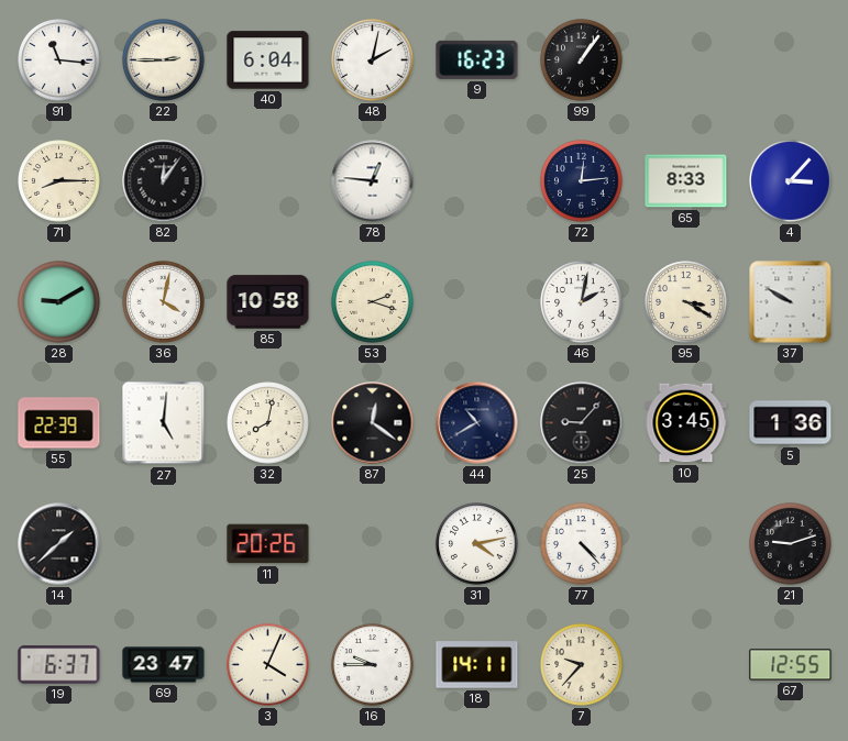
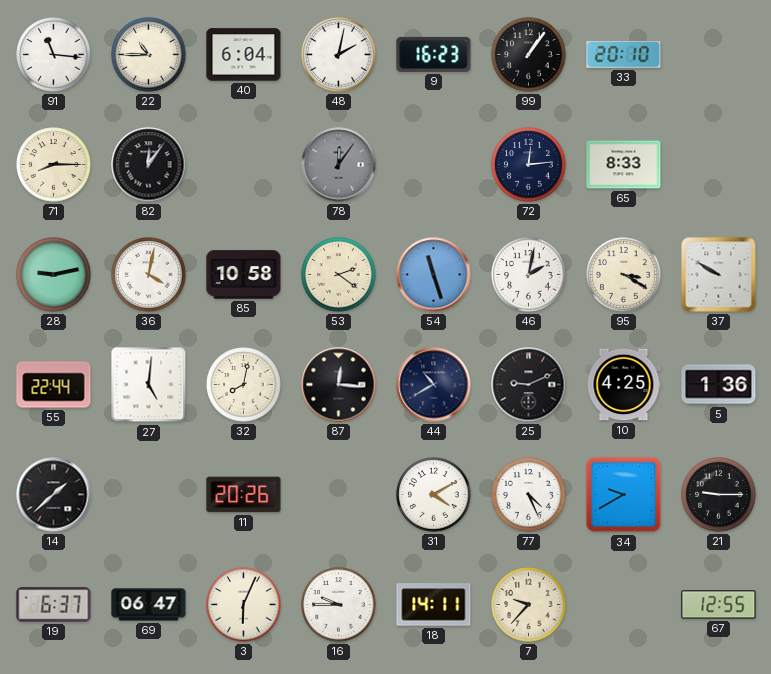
22: 2:45 -> 10:45 (149, 55)
33: none -> 20:10 (624, 54)
78: 12:46 -> 12:06 (339, 165)
78 dial: white -> grey (339, 165)
4: 3:07 -> none (791, 181)
28: 9:10 -> 9:13 (54, 275)
53: 2:18 -> 2:21 (339, 275)
54: none -> 11:27 (434, 275)
55: 22:39 -> 22:44 (54, 385)
87: 12:21 -> 12:16 (339, 385)
25: 9:07 -> 9:11 (529, 385)
10: 3:45 -> 4:25 (624, 385)
31: 4:13 -> 4:10 (434, 495)
77: 4:23 -> 4:26 (529, 495)
34: none -> 9:40 (624, 495)
21: 9:12 -> 9:15 (719, 495)
69: 23:47 -> 06:47 (149, 605)
3: 4:04 -> 6:04 (244, 605)
